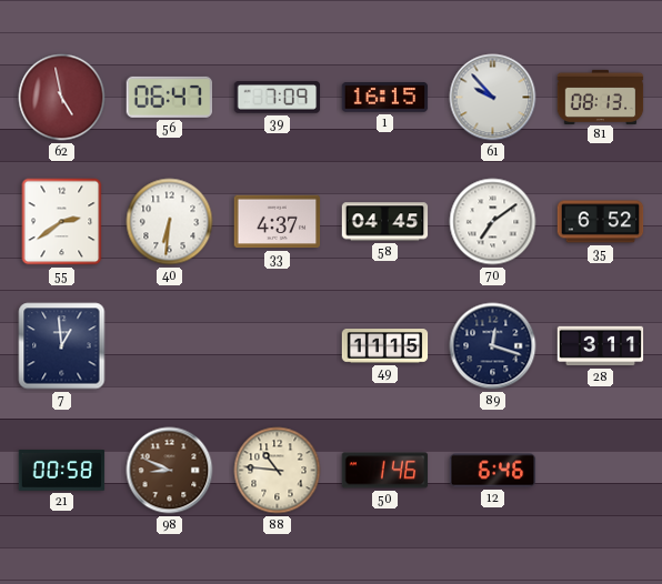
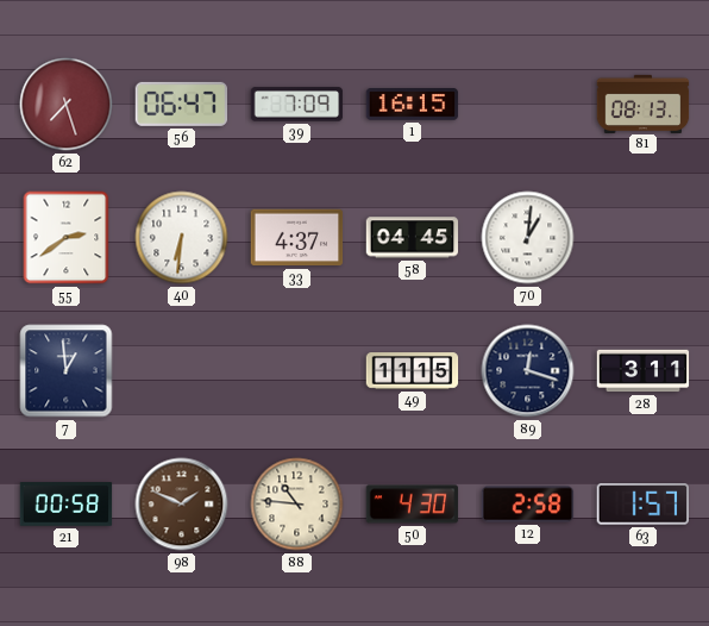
62: 4:58 -> 7:27 (67, 105)
61: 9:53 -> none (493, 98)
70: 7:09 -> 1:01 (528, 238)
35: 6:52 -> none (601, 222)
98: 8:49 -> 1:49 (182, 505)
50: 1:46 -> 4:30 (413, 505)
12: 6:46 -> 2:58 (528, 505)
63: none -> 1:57 (642, 505)
